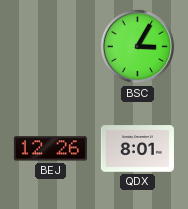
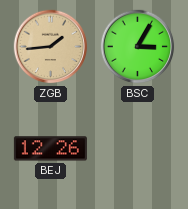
ZGB: none -> 1:44 (51, 47)
QDX: 8:01 -> none (137, 149)
